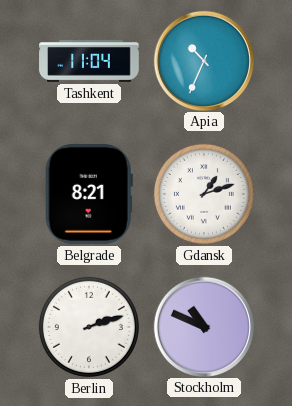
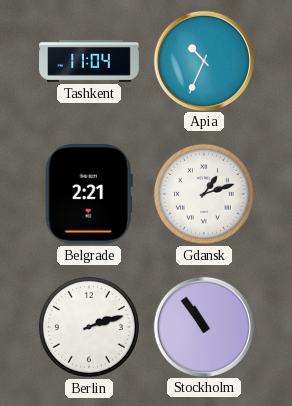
Belgrade: 8:21 -> 2:21 (89, 195)
Stockholm: 10:49 -> 10:54 (203, 326)
